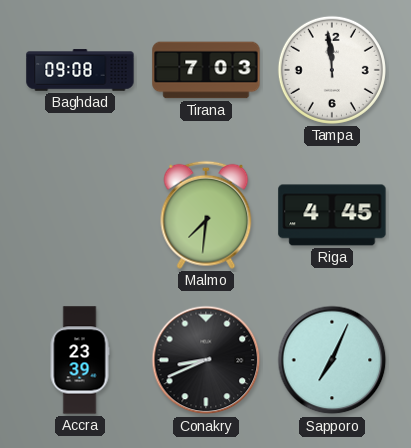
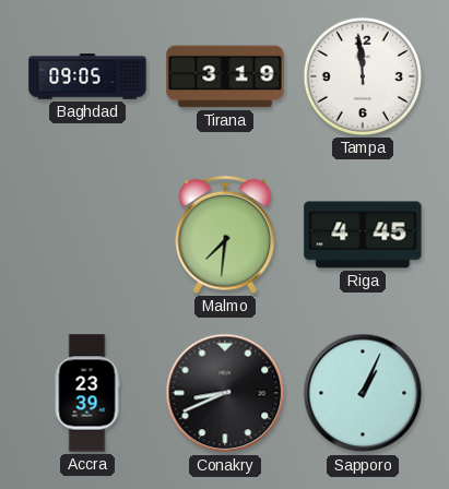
Baghdad: 09:08 -> 09:05 (87, 76)
Tirana: 7:03 -> 3:19 (225, 76)
Sapporo: 7:04 -> 1:04 (363, 393)
